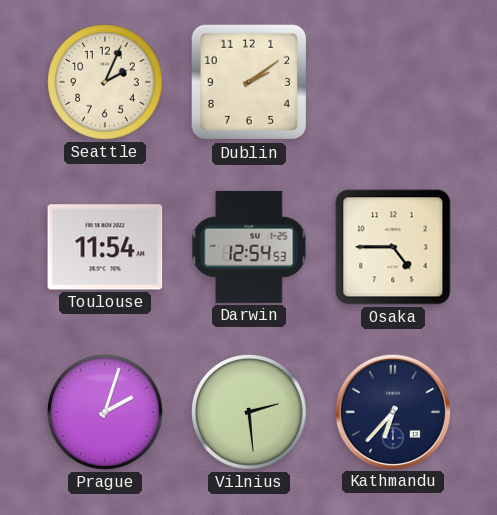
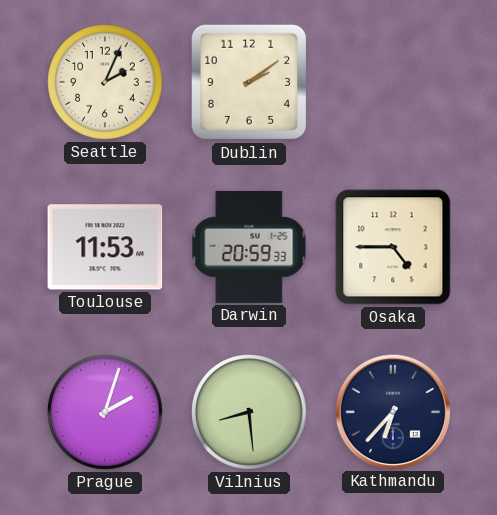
Toulouse: 11:54 -> 11:53 (105, 247)
Darwin: 12:54 -> 20:59 (249, 247)
Vilnius: 2:29 -> 8:29 (249, 412)
